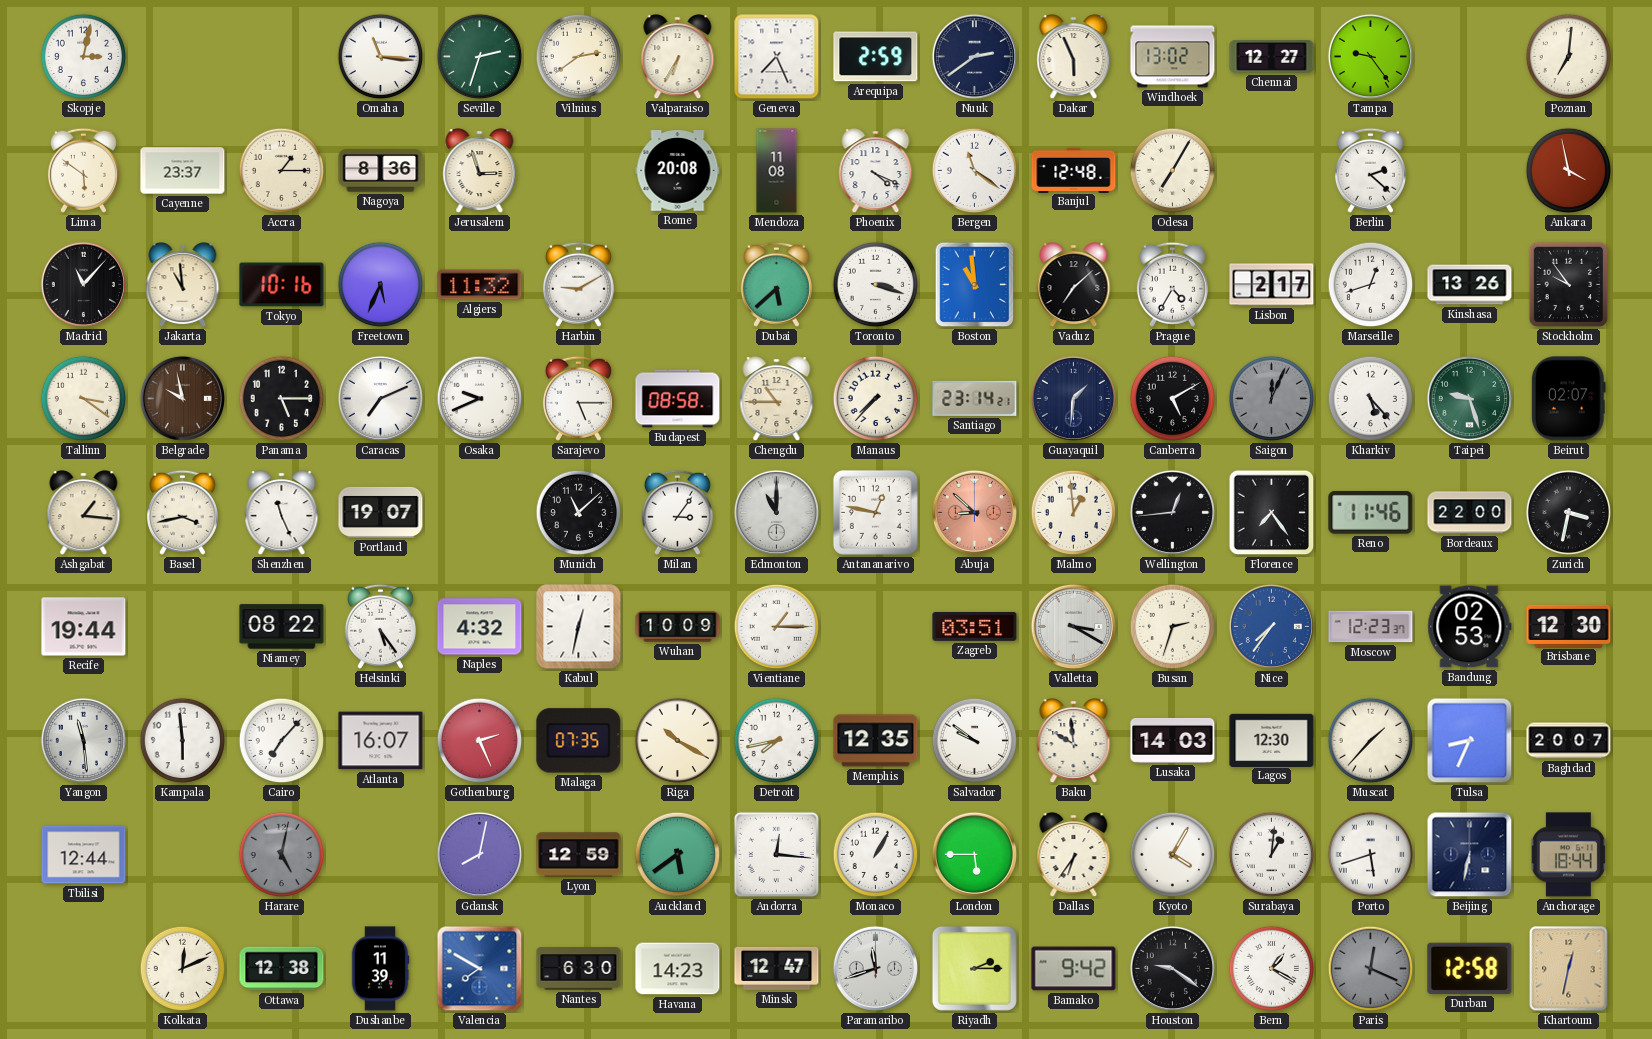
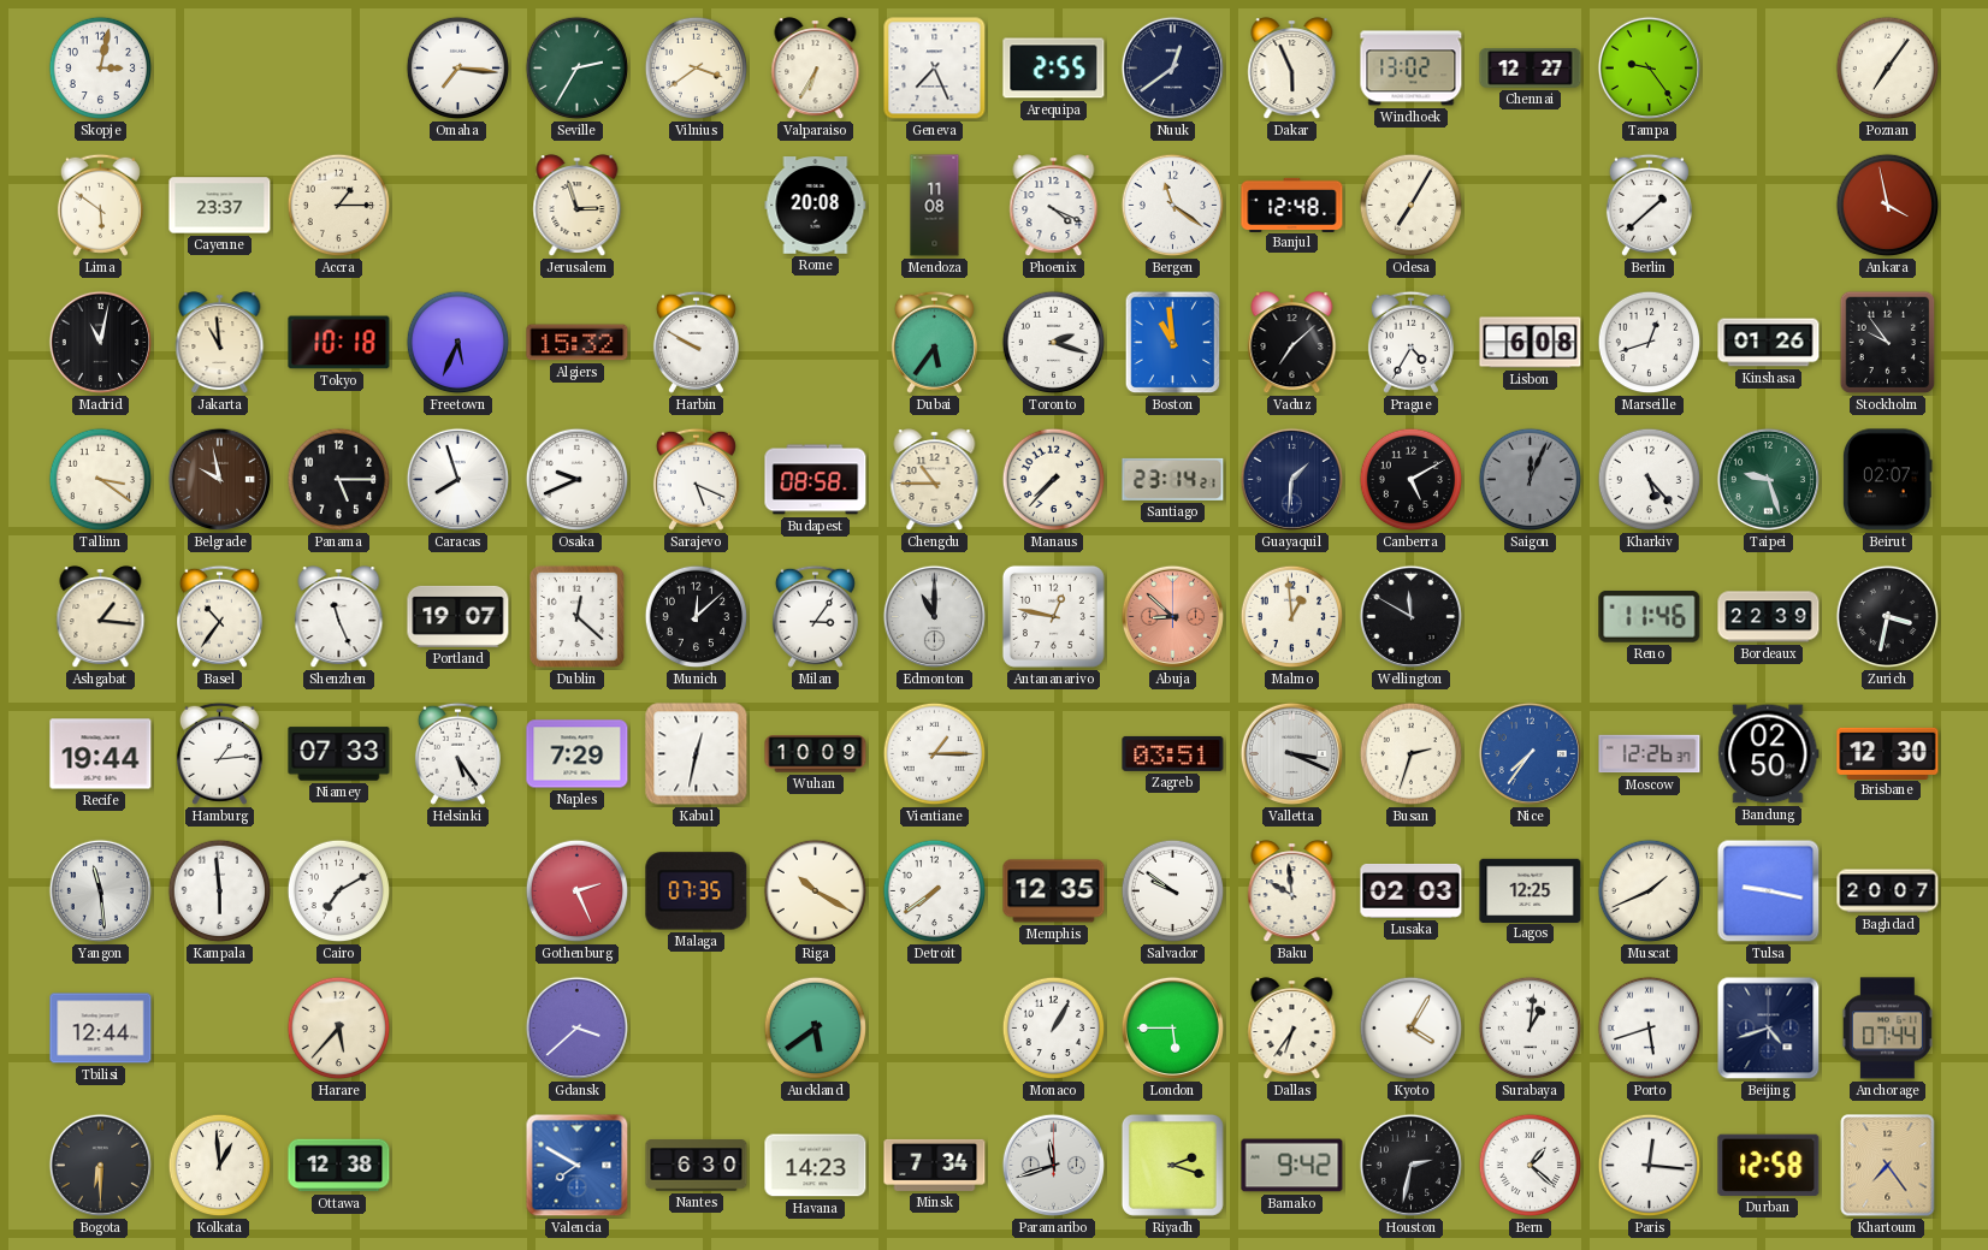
Omaha: 11:16 -> 7:16 (458, 69)
Seville: 2:33 -> 2:35 (578, 69)
Vilnius: 2:39 -> 3:39 (697, 69)
Arequipa: 2:59 -> 2:55 (1054, 69)
Nuuk: 2:39 -> 12:39 (1172, 67)
Poznan: 7:01 -> 7:06 (1888, 69)
Nagoya: 8:36 -> none (381, 171)
Berlin: 2:22 -> 1:38 (1649, 205)
Madrid: 11:07 -> 11:02 (100, 342)
Tokyo: 10:16 -> 10:18 (339, 343)
Algiers: 11:32 -> 15:32 (578, 343)
Harbin: 9:10 -> 9:50 (696, 342)
Dubai: 5:38 -> 5:36 (934, 342)
Toronto: 3:18 -> 2:18 (1054, 343)
Lisbon: 2:17 -> 6:08 (1531, 343)
Kinshasa: 13:26 -> 01:26 (1769, 343)
Caracas: 7:11 -> 7:57 (457, 479)
Sarajevo: 5:15 -> 5:19 (696, 479)
Basel: 3:43 -> 10:36 (219, 616)
Dublin: none -> 12:22 (576, 616)
Munich: 11:08 -> 12:08 (697, 617)
Wellington: 12:44 -> 11:50 (1410, 616)
Florence: 7:24 -> none (1272, 513)
Bordeaux: 22:00 -> 22:39 (1769, 617)
Hamburg: none -> 1:14 (219, 753)
Niamey: 08:22 -> 07:33 (339, 754)
Naples: 4:32 -> 7:29 (578, 754)
Valletta: 3:20 -> 3:19 (1291, 753)
Moscow: 12:23 -> 12:26 (1650, 754)
Bandung: 02:53 -> 02:50 (1769, 754)
Cairo: 7:07 -> 7:10 (339, 891)
Atlanta: 16:07 -> none (381, 741)
Detroit: 7:43 -> 7:39 (935, 891)
Lusaka: 14:03 -> 02:03 (1412, 890)
Lagos: 12:30 -> 12:25 (1531, 890)
Muscat: 1:37 -> 1:41 (1650, 891)
Tulsa: 8:34 -> 9:17 (1769, 891)
Harare: 5:02 -> 5:37 (339, 1029)
Harare dial: grey -> cream (339, 1029)
Gdansk: 8:02 -> 3:38 (576, 1027)
Lyon: 12:59 -> none (579, 855)
Andorra: 12:16 -> none (776, 854)
Beijing: 6:32 -> 4:42 (1769, 1029)
Anchorage: 18:44 -> 07:44 (1887, 1029)
Bogota: none -> 6:30 (100, 1165)
Kolkata: 12:11 -> 12:59 (220, 1166)
Dushanbe: 11:39 -> none (380, 969)
Minsk: 12:47 -> 7:34 (935, 1165)
Riyadh: 2:15 -> 2:18 (1172, 1165)
Houston: 9:21 -> 2:32 (1410, 1165)
Bern: 1:20 -> 1:22 (1531, 1166)
Paris: 12:19 -> 12:16 (1650, 1166)
Paris dial: grey -> white (1650, 1166)
Khartoum: 12:32 -> 7:24 (1888, 1166)
